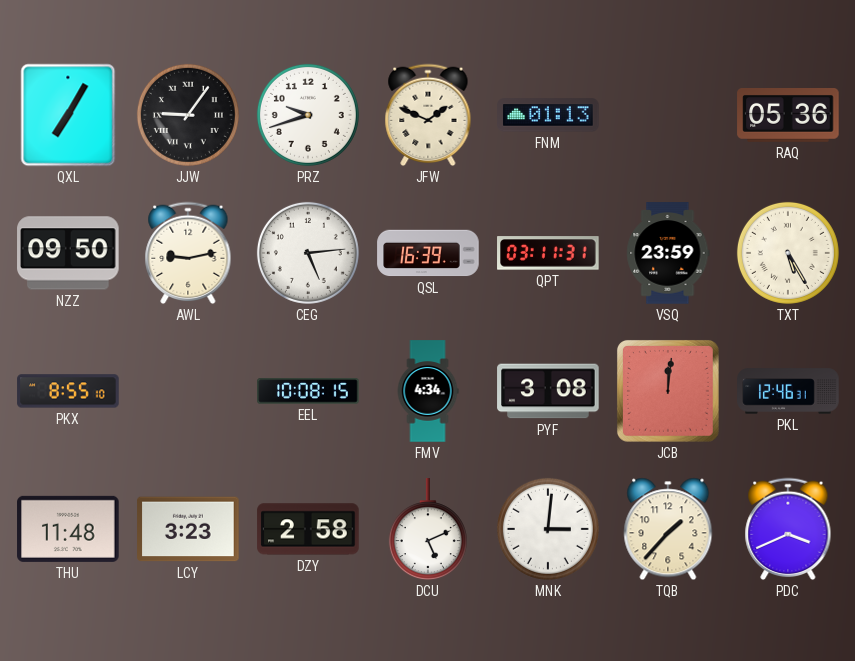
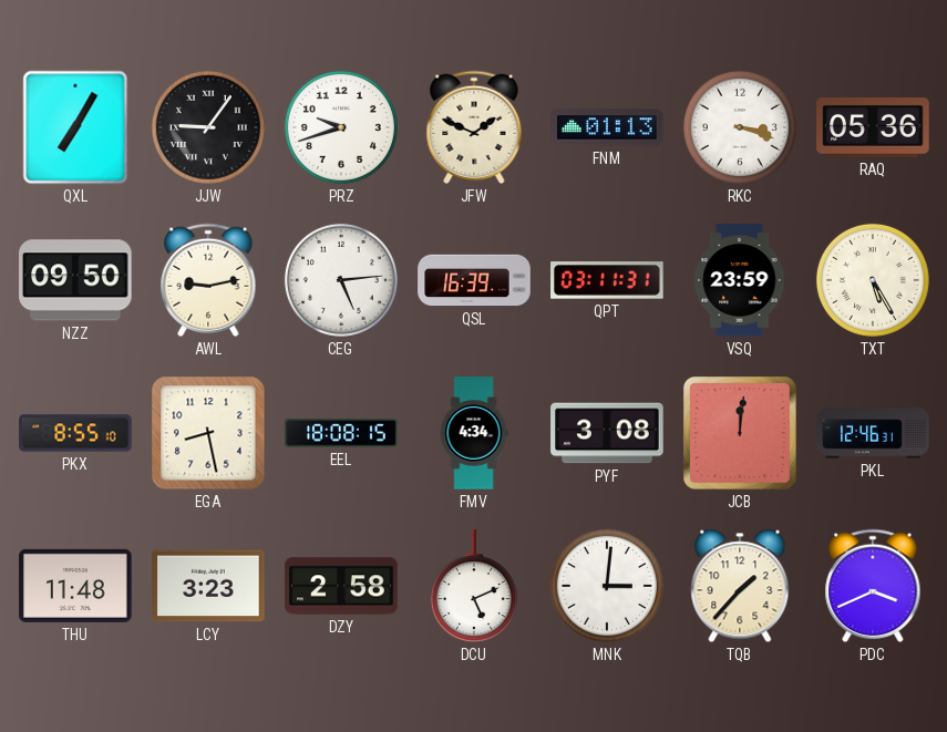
RKC: none -> 3:18 (740, 127)
EGA: none -> 8:28 (208, 433)
EEL: 10:08 -> 18:08 (341, 433)
